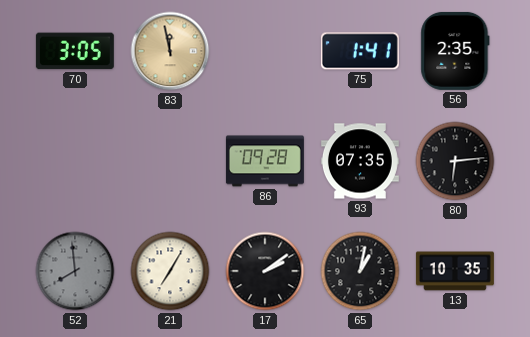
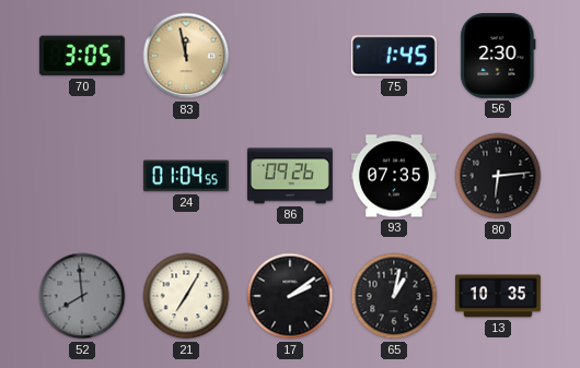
75: 1:41 -> 1:45 (394, 56)
56: 2:35 -> 2:30 (498, 56)
24: none -> 01:04 (186, 176)
86: 09:28 -> 09:26 (290, 176)
